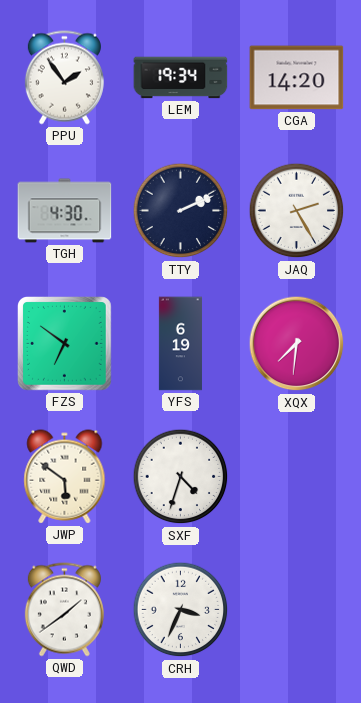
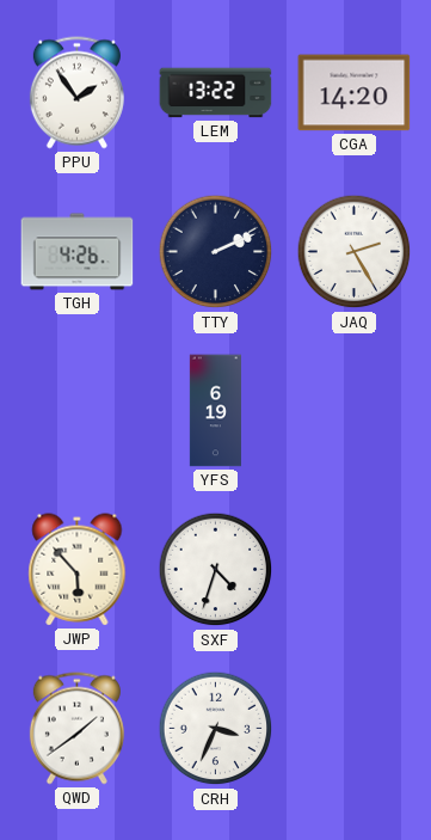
LEM: 19:34 -> 13:22 (216, 93)
TGH: 4:30 -> 4:26 (78, 252)
FZS: 6:51 -> none (65, 344)
XQX: 7:31 -> none (297, 344)
JWP: 5:51 -> 5:53 (78, 570)
